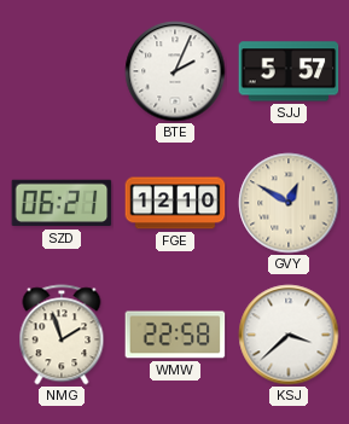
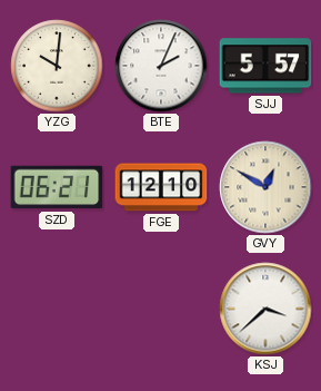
YZG: none -> 10:01 (57, 66)
NMG: 1:57 -> none (62, 335)
WMW: 22:58 -> none (175, 335)
